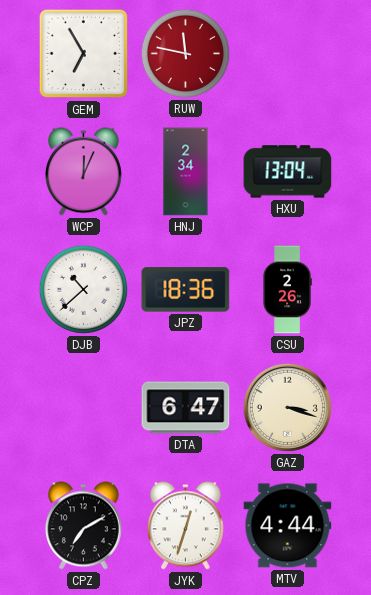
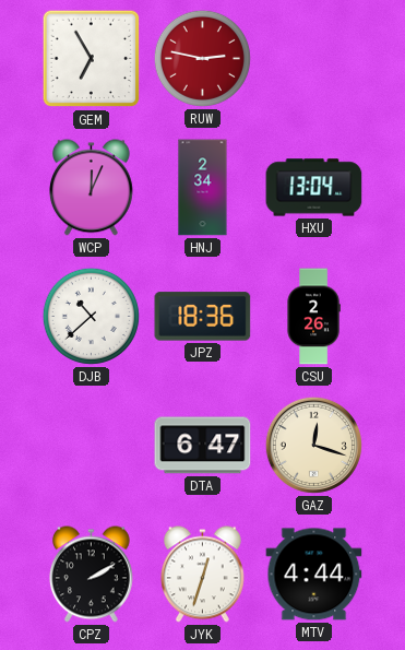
RUW: 11:47 -> 2:47 (202, 58)
GAZ: 3:18 -> 12:18 (313, 445)
CPZ: 7:10 -> 2:10 (91, 575)
